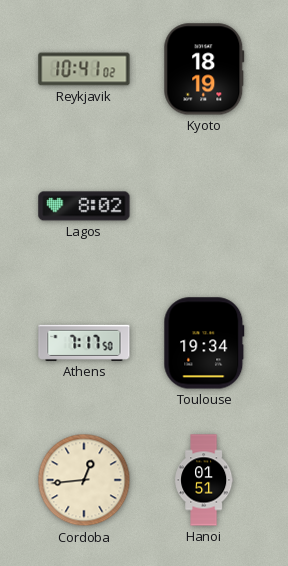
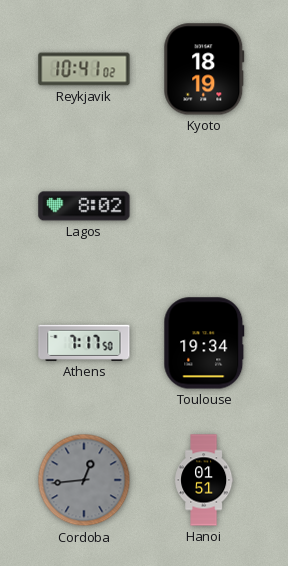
Cordoba dial: cream -> grey (84, 480)
